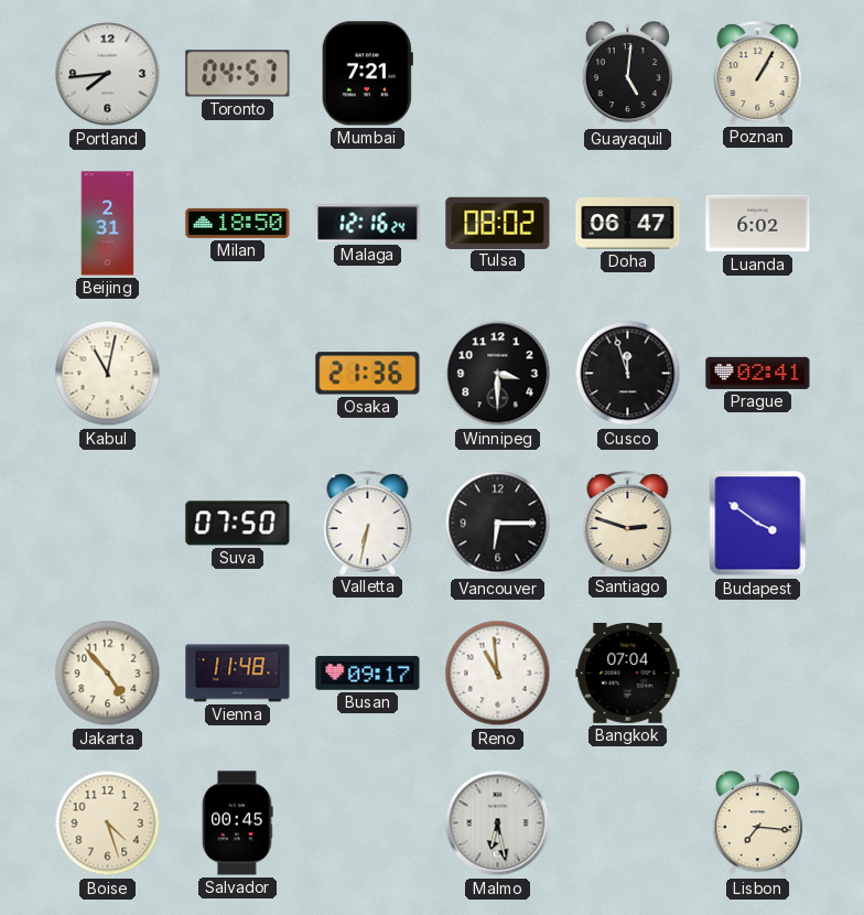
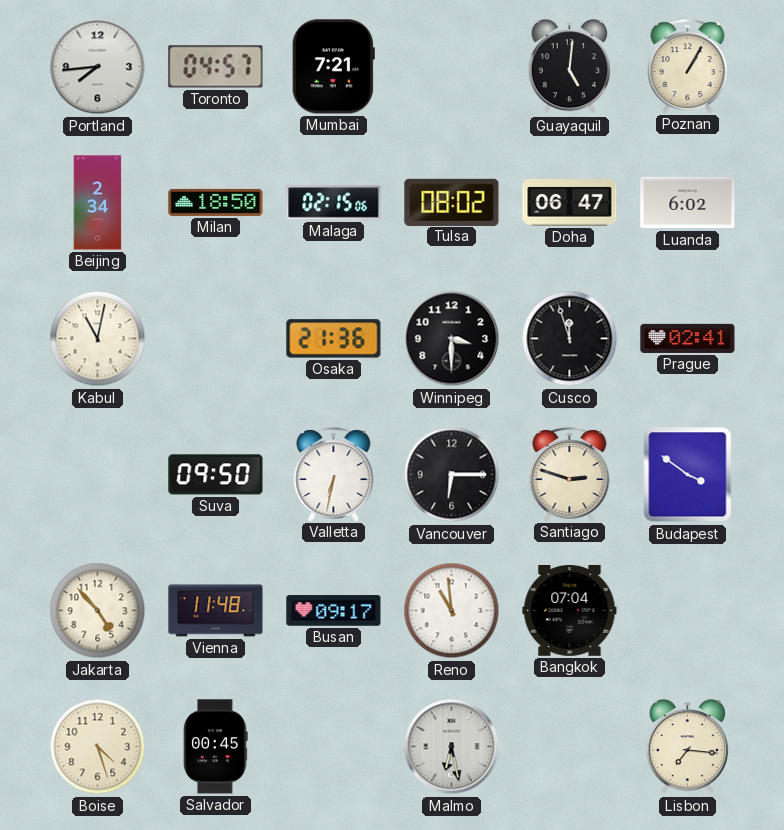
Beijing: 2:31 -> 2:34 (98, 203)
Malaga: 12:16 -> 02:15 (334, 203)
Suva: 07:50 -> 09:50 (216, 475)
